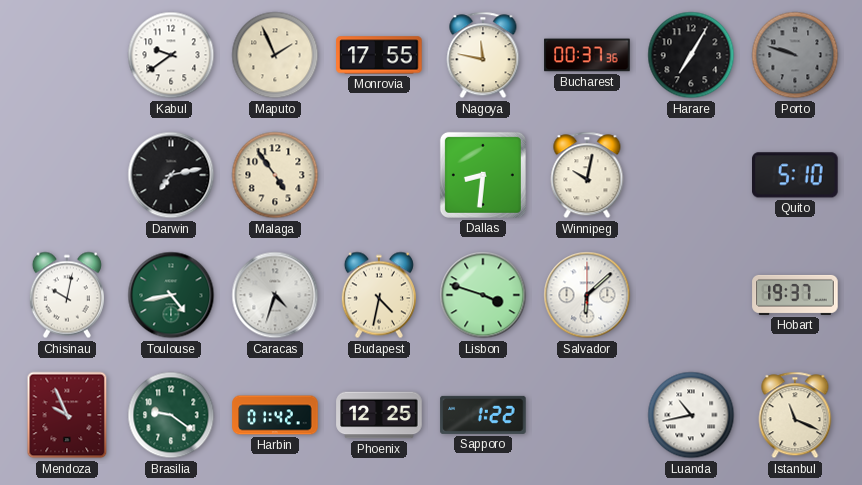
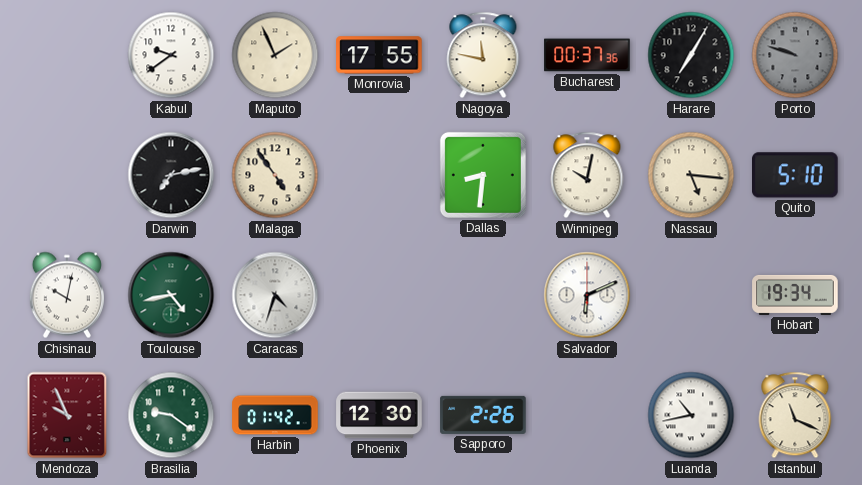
Nassau: none -> 5:16 (691, 175)
Budapest: 4:32 -> none (379, 295)
Lisbon: 3:48 -> none (483, 295)
Salvador: 6:08 -> 6:11 (587, 295)
Hobart: 19:37 -> 19:34 (795, 295)
Phoenix: 12:25 -> 12:30 (379, 415)
Sapporo: 1:22 -> 2:26 (483, 415)
